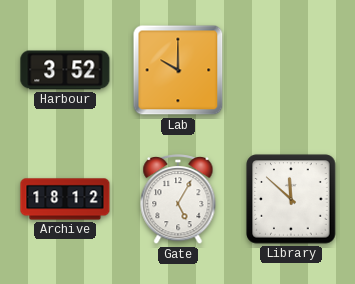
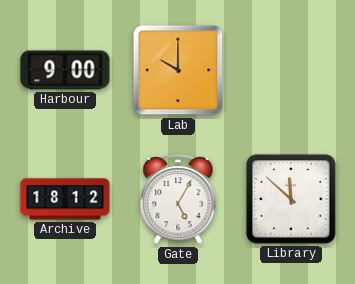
Harbour: 3:52 -> 9:00 (65, 70)
